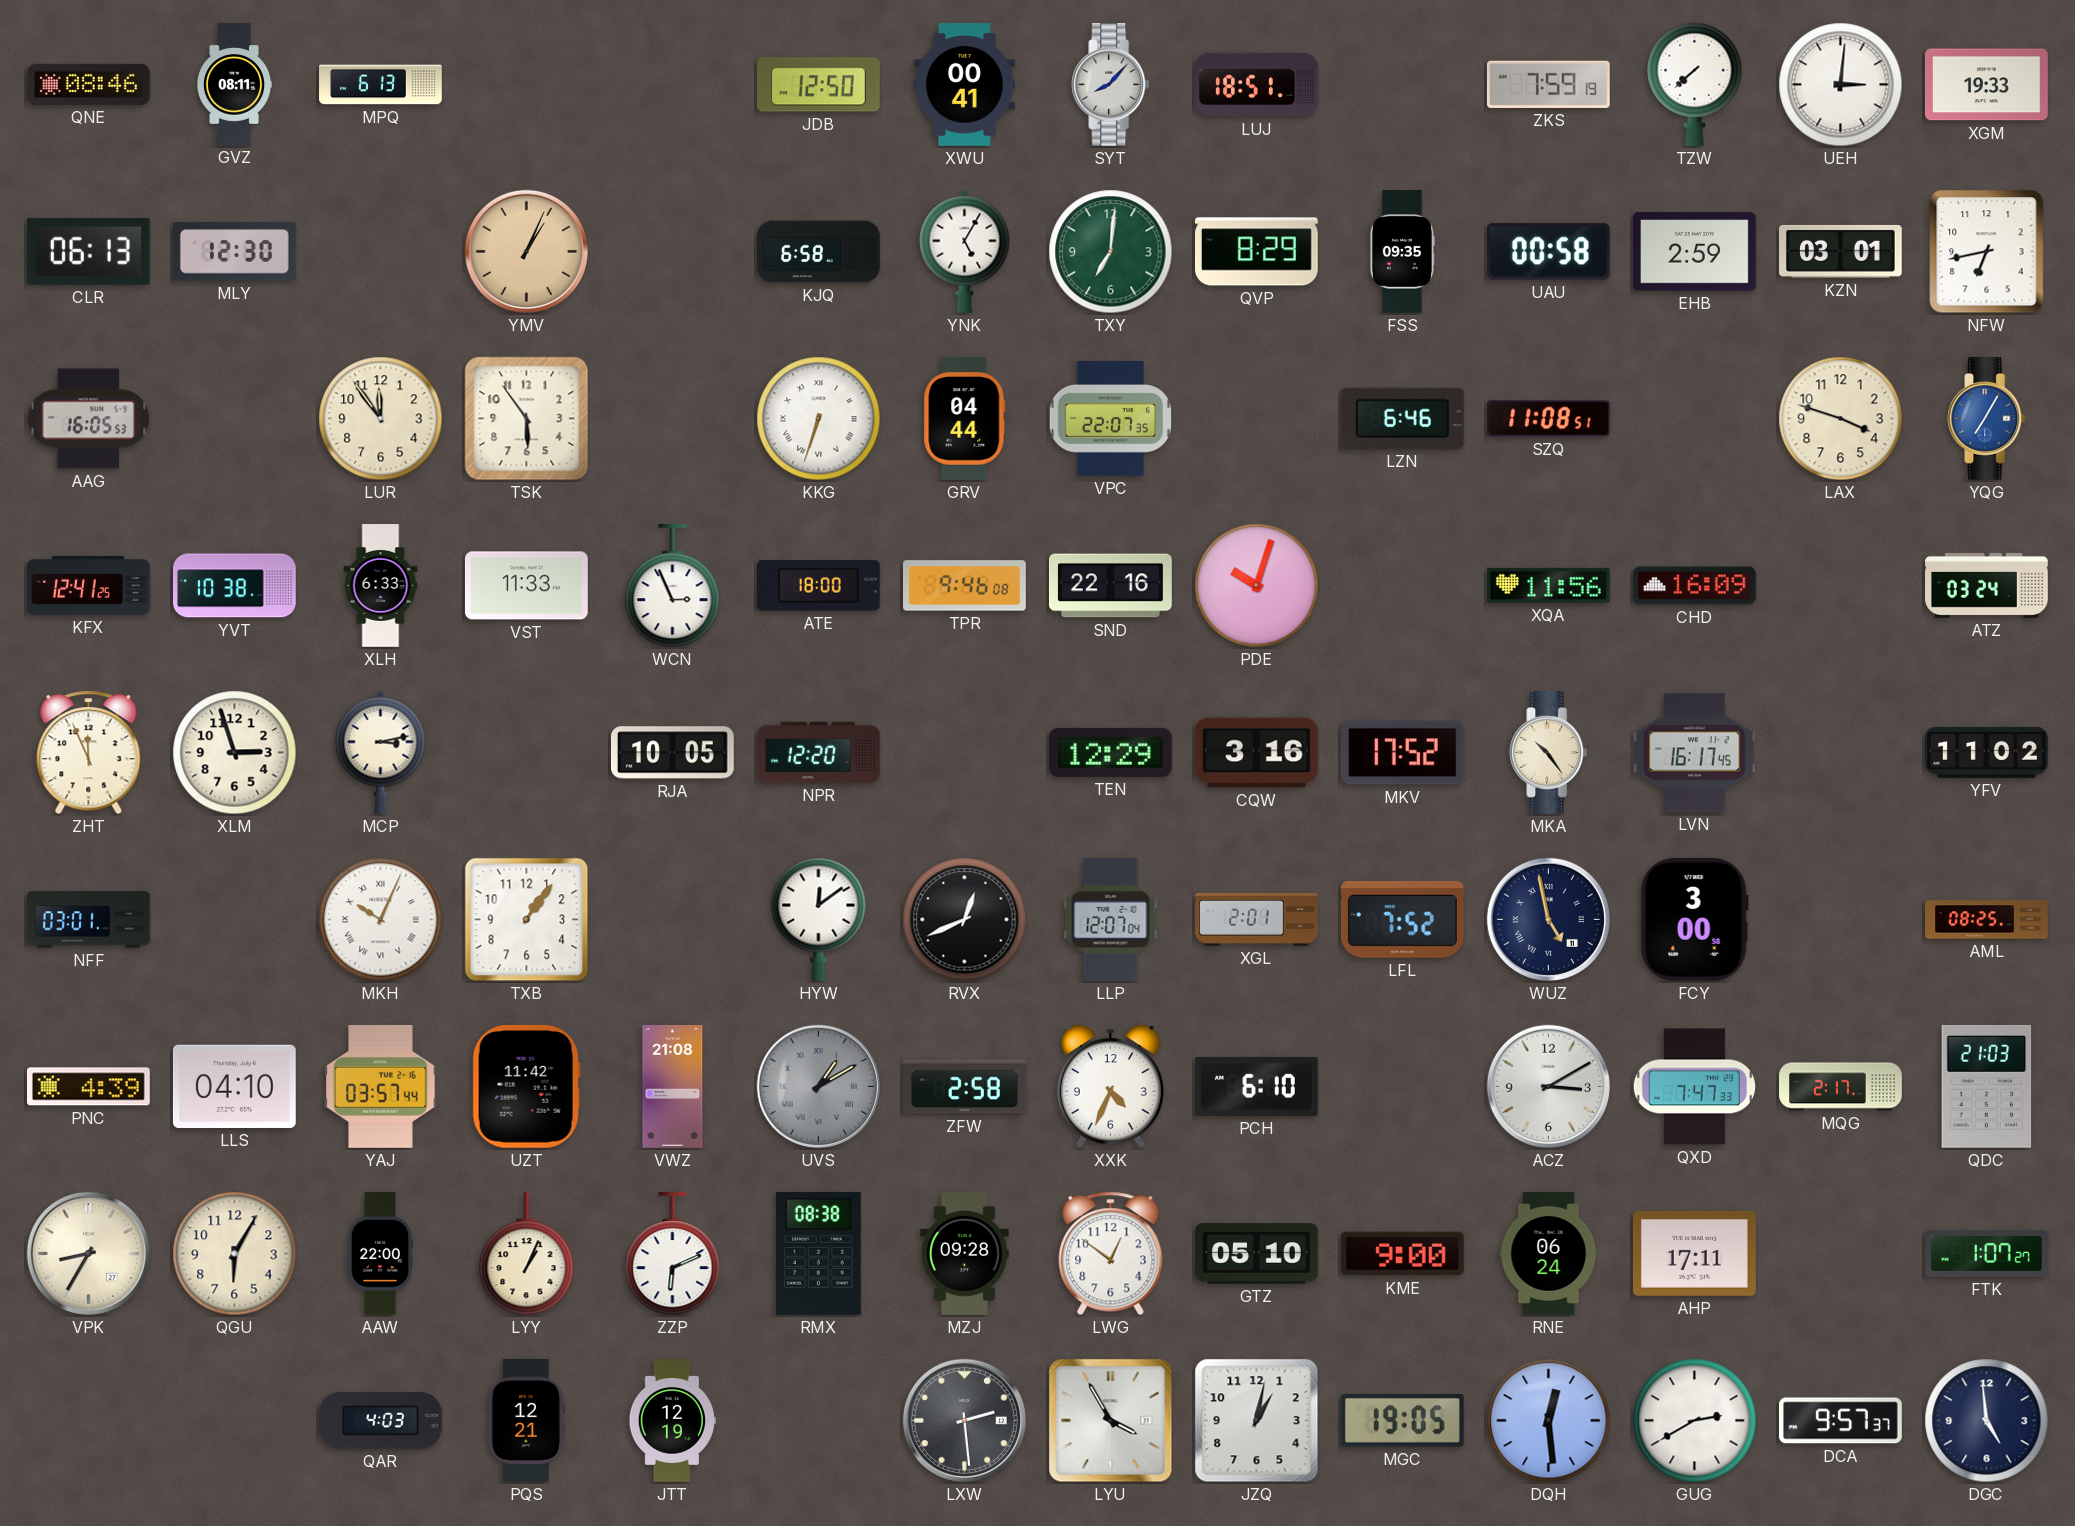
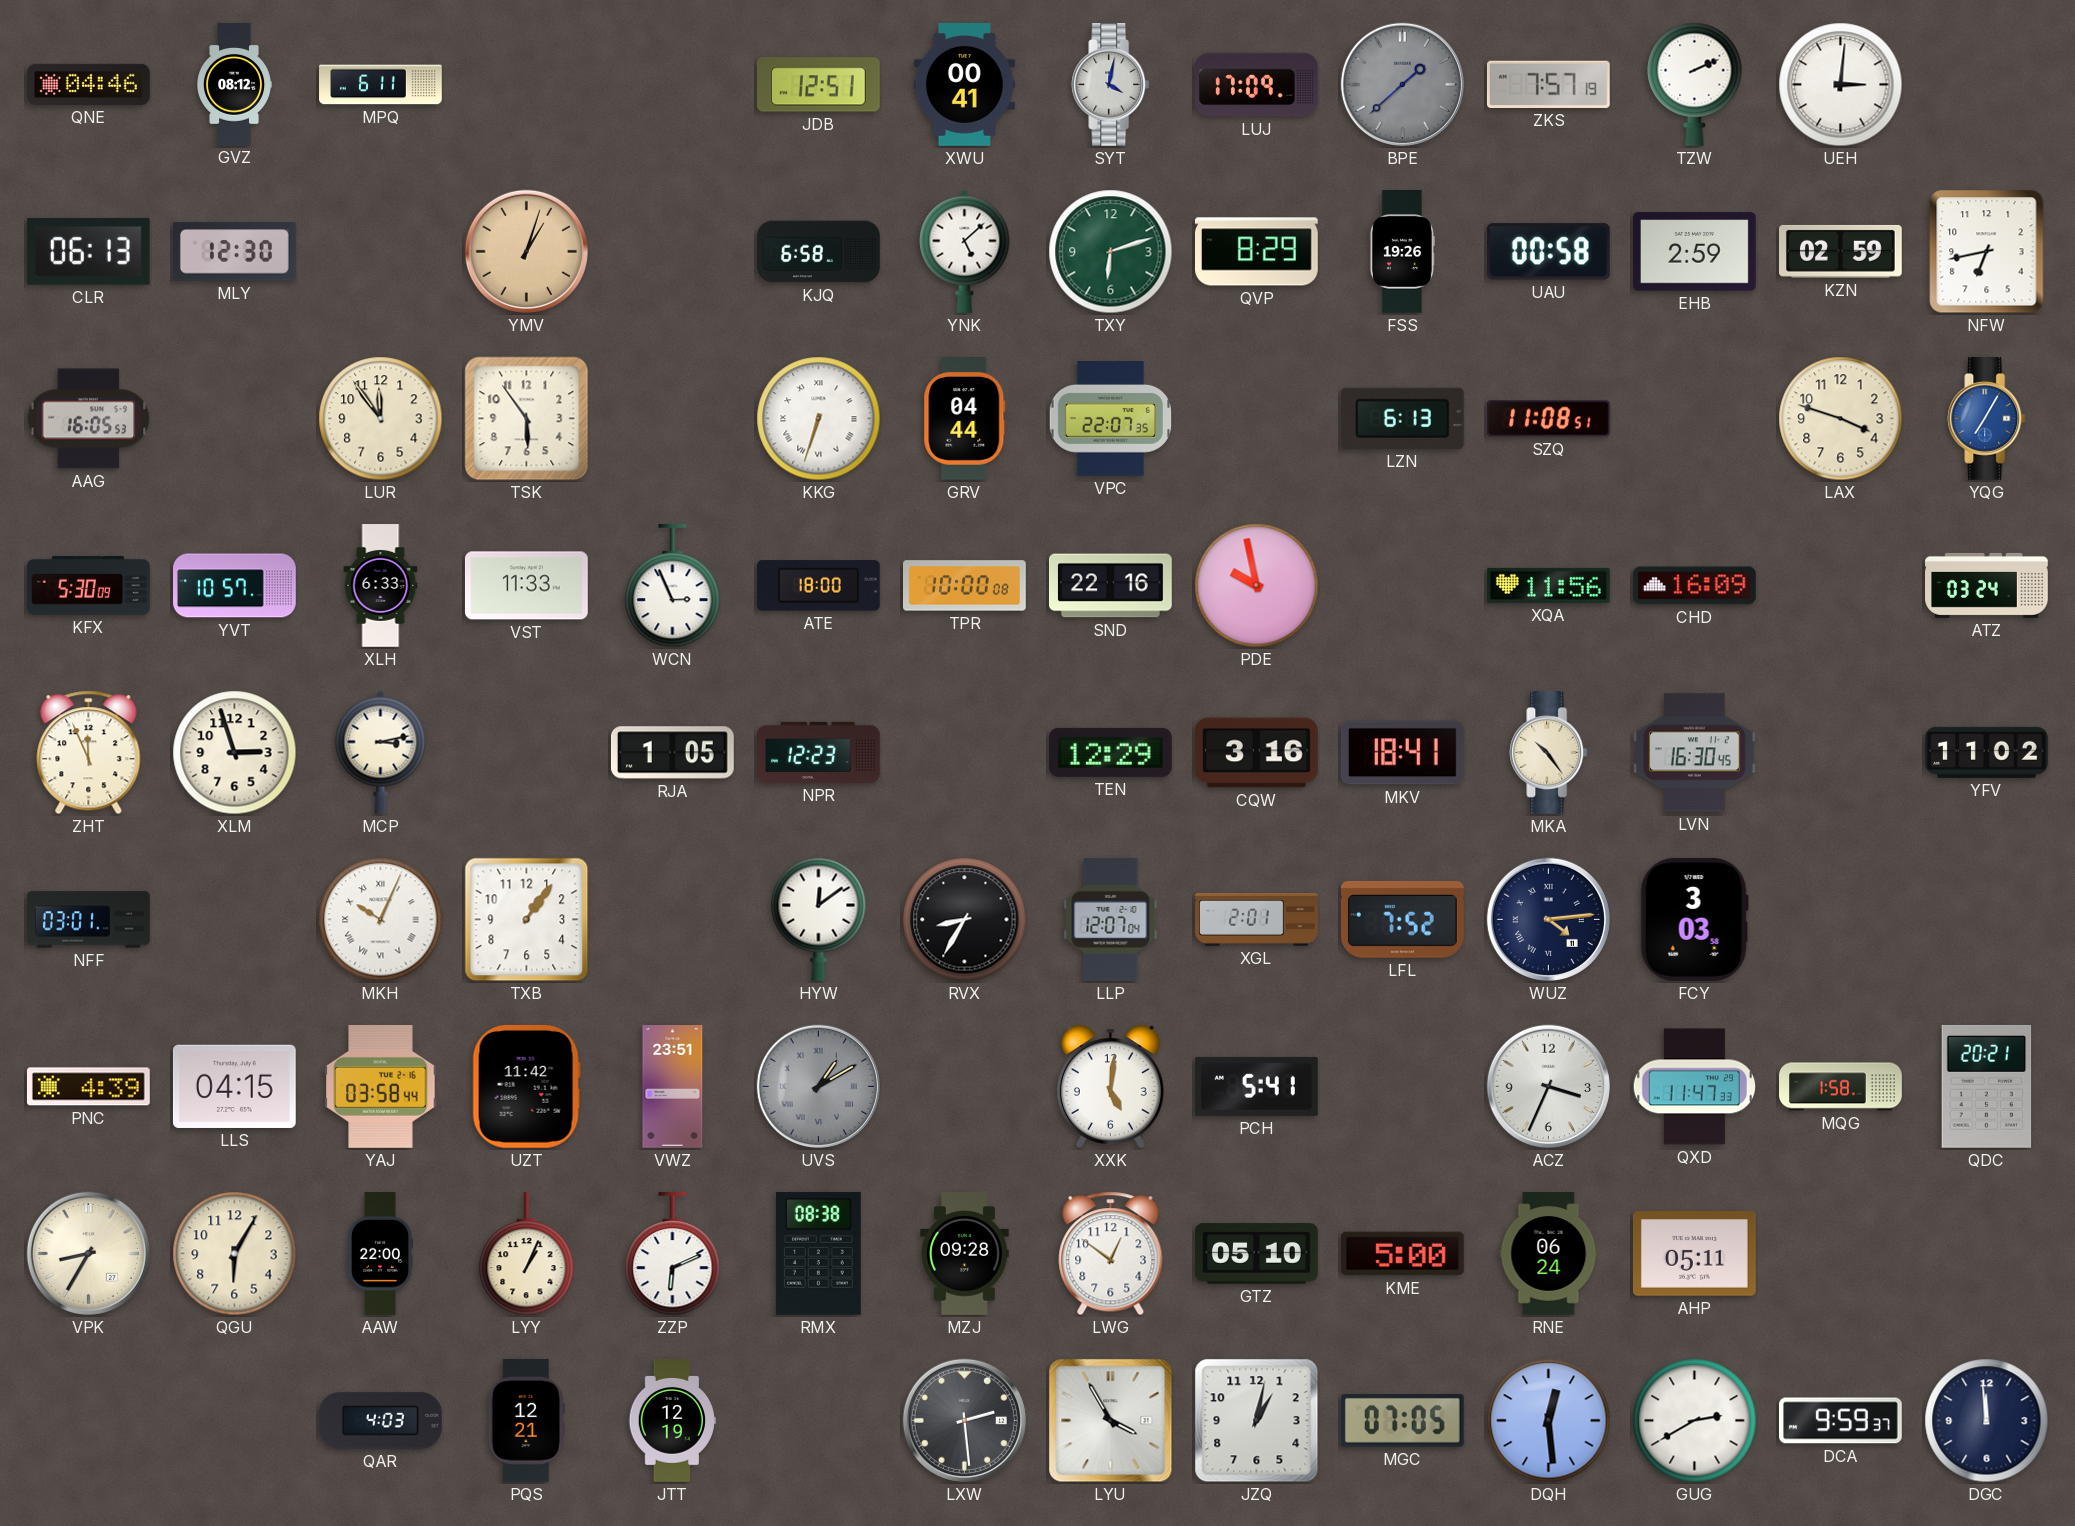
QNE: 08:46 -> 04:46 (89, 84)
GVZ: 08:11 -> 08:12 (234, 85)
MPQ: 6:13 -> 6:11 (381, 85)
JDB: 12:50 -> 12:51 (818, 85)
SYT: 8:07 -> 4:02 (1111, 85)
LUJ: 18:51 -> 17:09 (1257, 85)
BPE: none -> 1:38 (1402, 84)
ZKS: 7:59 -> 7:57 (1548, 84)
TZW: 7:38 -> 2:11 (1695, 84)
XGM: 19:33 -> none (1986, 85)
YMV: 1:04 -> 1:03 (526, 251)
YNK: 5:05 -> 5:08 (965, 251)
TXY: 7:01 -> 6:12 (1111, 252)
FSS: 09:35 -> 19:26 (1402, 252)
KZN: 03:01 -> 02:59 (1841, 251)
LZN: 6:46 -> 6:13 (1402, 418)
KFX: 12:41 -> 5:30 (89, 585)
YVT: 10:38 -> 10:57 (235, 586)
TPR: 9:46 -> 10:00 (965, 586)
PDE: 10:03 -> 9:58 (1257, 586)
RJA: 10:05 -> 1:05 (672, 753)
NPR: 12:20 -> 12:23 (819, 752)
MKV: 17:52 -> 18:41 (1402, 753)
LVN: 16:17 -> 16:30 (1694, 753)
RVX: 12:41 -> 8:35 (965, 920)
WUZ: 4:58 -> 4:14 (1548, 919)
FCY: 3:00 -> 3:03 (1694, 919)
AML: 08:25 -> none (1987, 920)
LLS: 04:10 -> 04:15 (234, 1086)
YAJ: 03:57 -> 03:58 (381, 1087)
VWZ: 21:08 -> 23:51 (673, 1087)
ZFW: 2:58 -> none (965, 1087)
XXK: 4:34 -> 5:01 (1110, 1086)
PCH: 6:10 -> 5:41 (1257, 1086)
ACZ: 3:10 -> 3:34 (1548, 1086)
QXD: 7:47 -> 11:47 (1694, 1087)
MQG: 2:17 -> 1:58 (1841, 1087)
QDC: 21:03 -> 20:21 (1987, 1086)
KME: 9:00 -> 5:00 (1402, 1254)
AHP: 17:11 -> 05:11 (1694, 1254)
FTK: 1:07 -> none (1987, 1253)
MGC: 19:05 -> 07:05 (1402, 1420)
DCA: 9:57 -> 9:59 (1841, 1421)
DGC: 4:59 -> 11:59 (1987, 1421)
